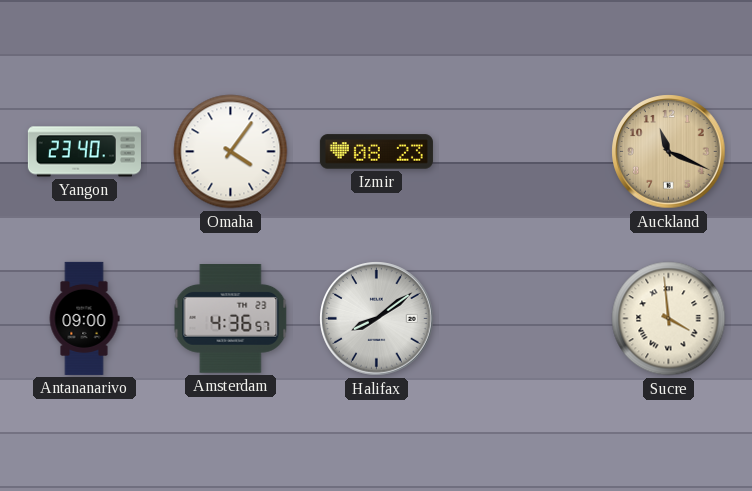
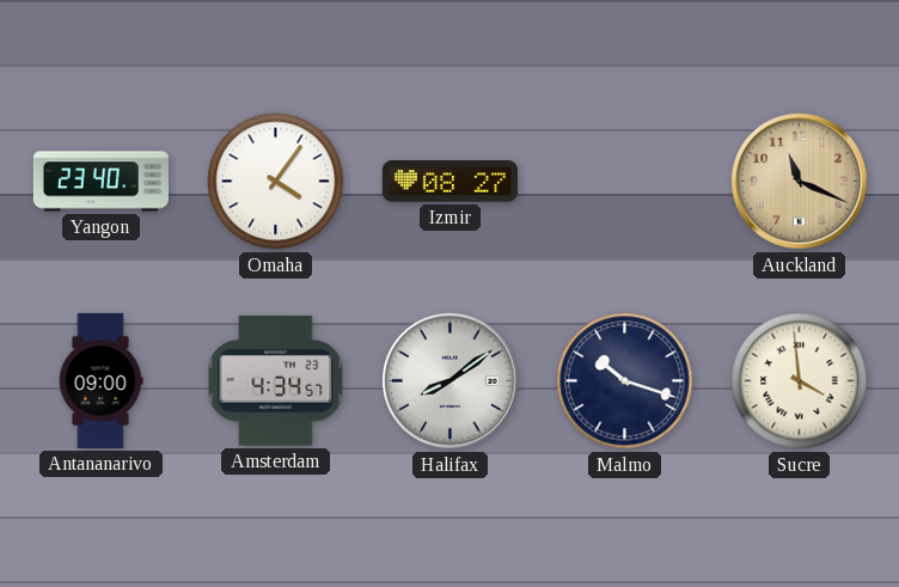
Izmir: 08:23 -> 08:27 (450, 182)
Amsterdam: 4:36 -> 4:34 (276, 381)
Malmo: none -> 10:18 (625, 381)
